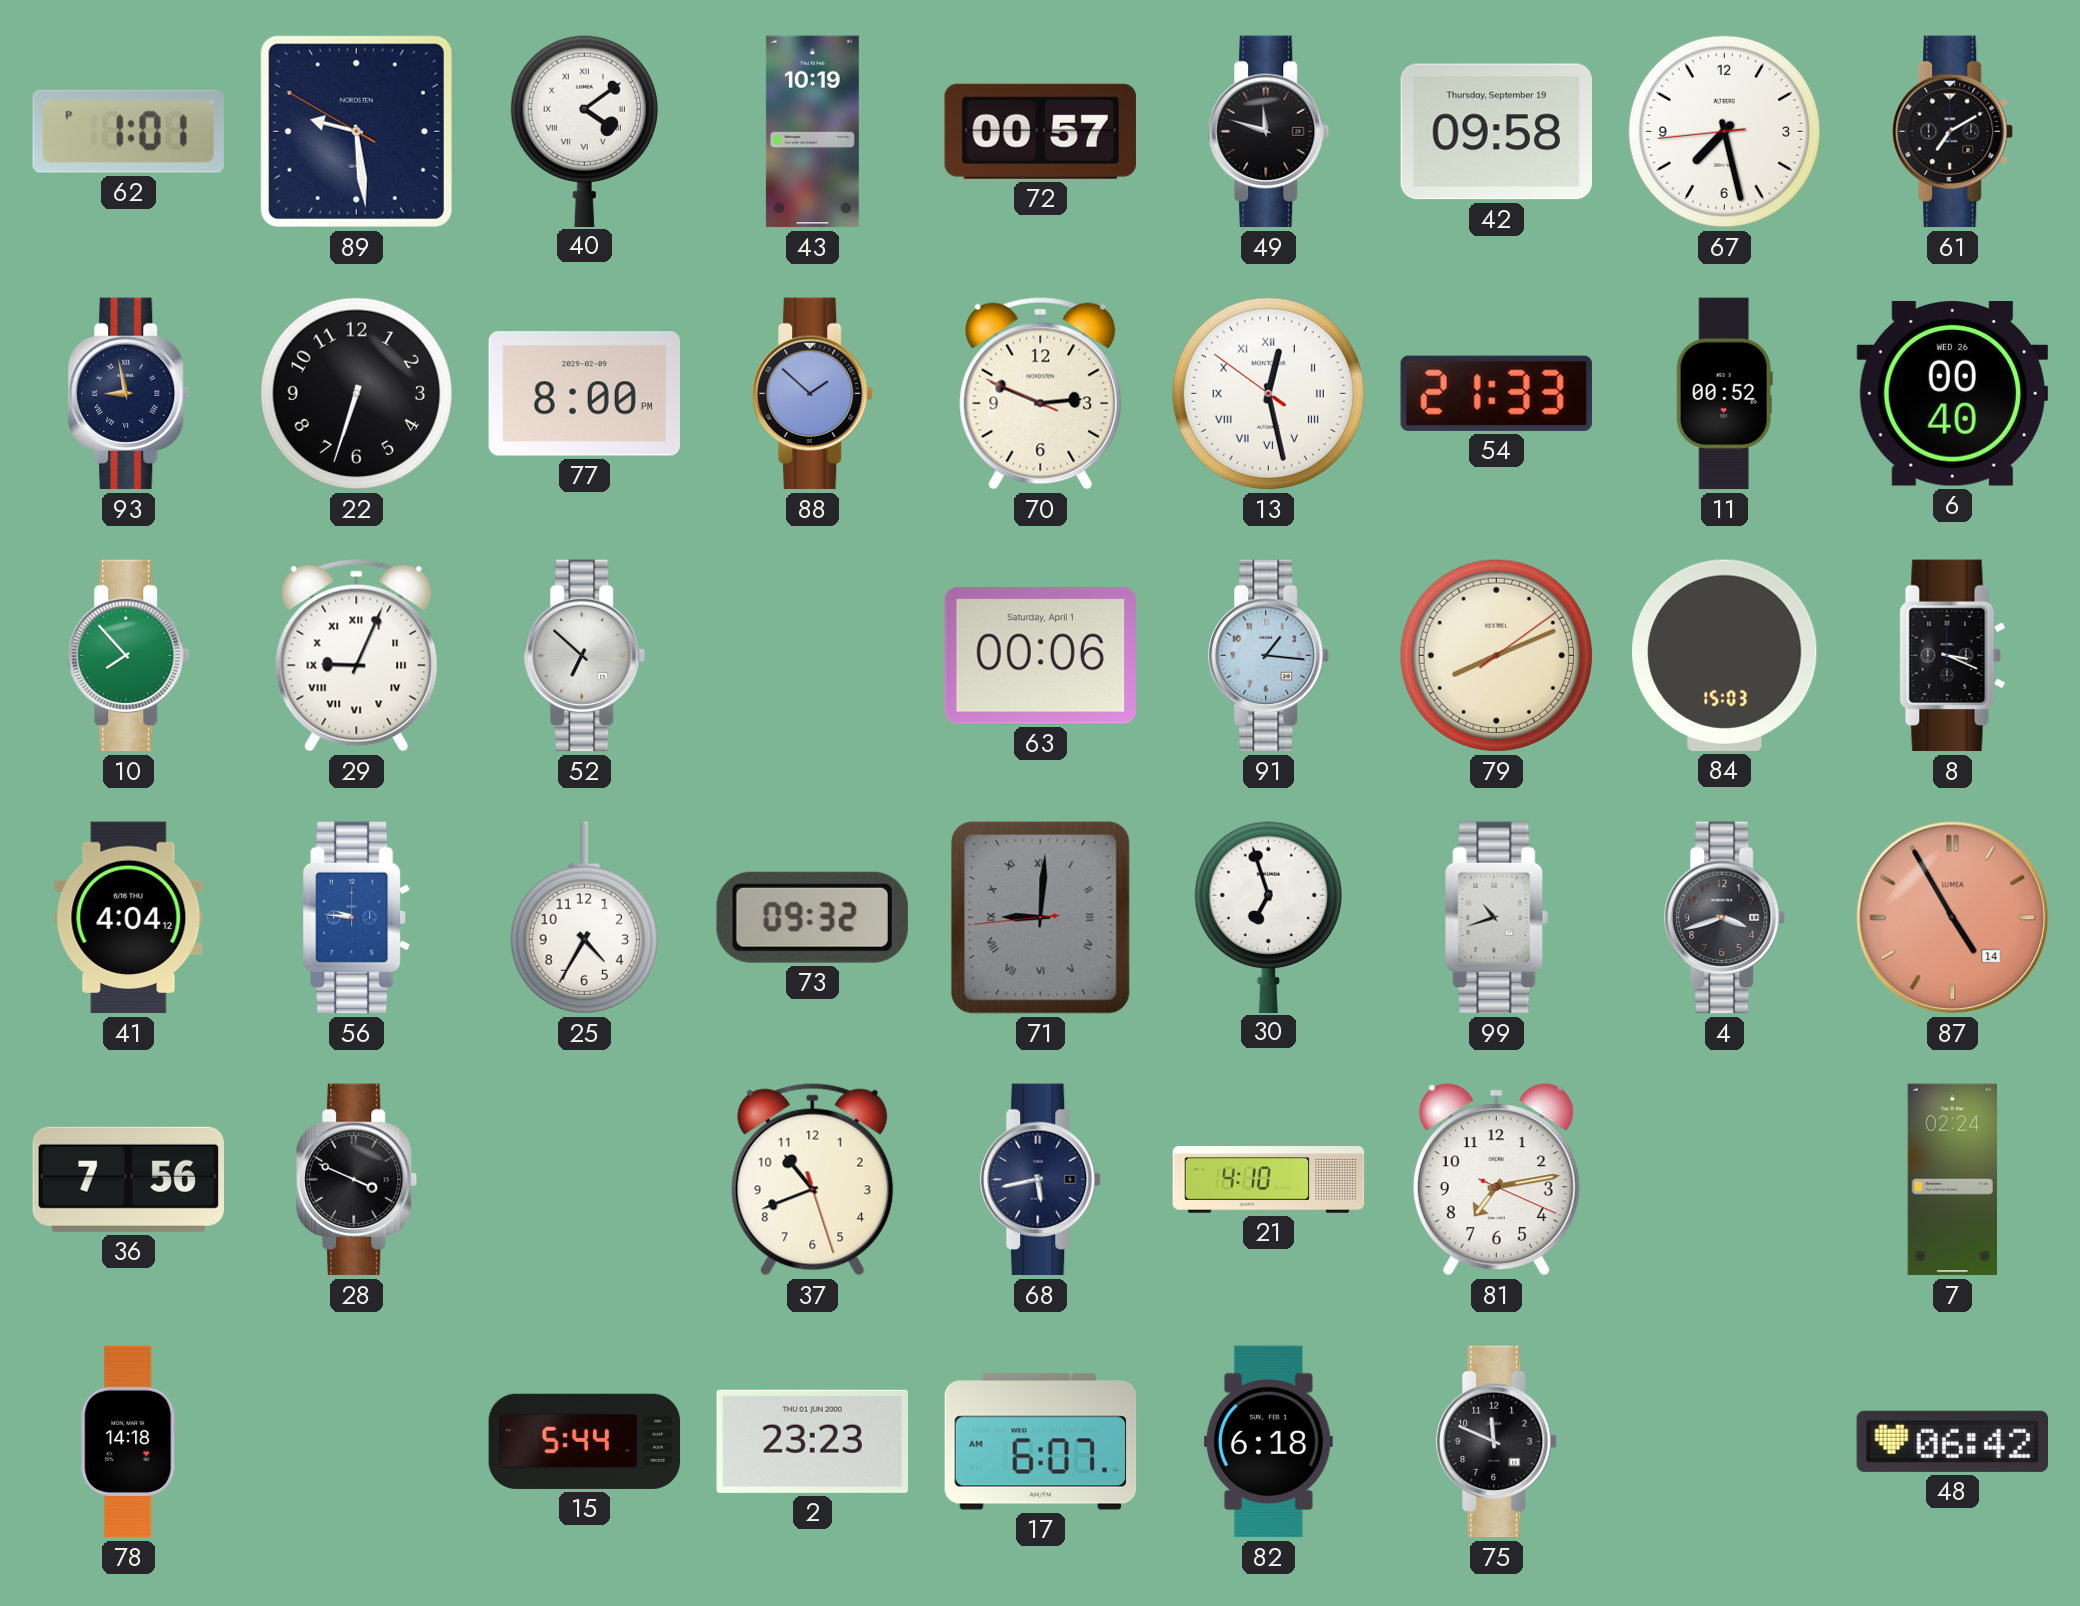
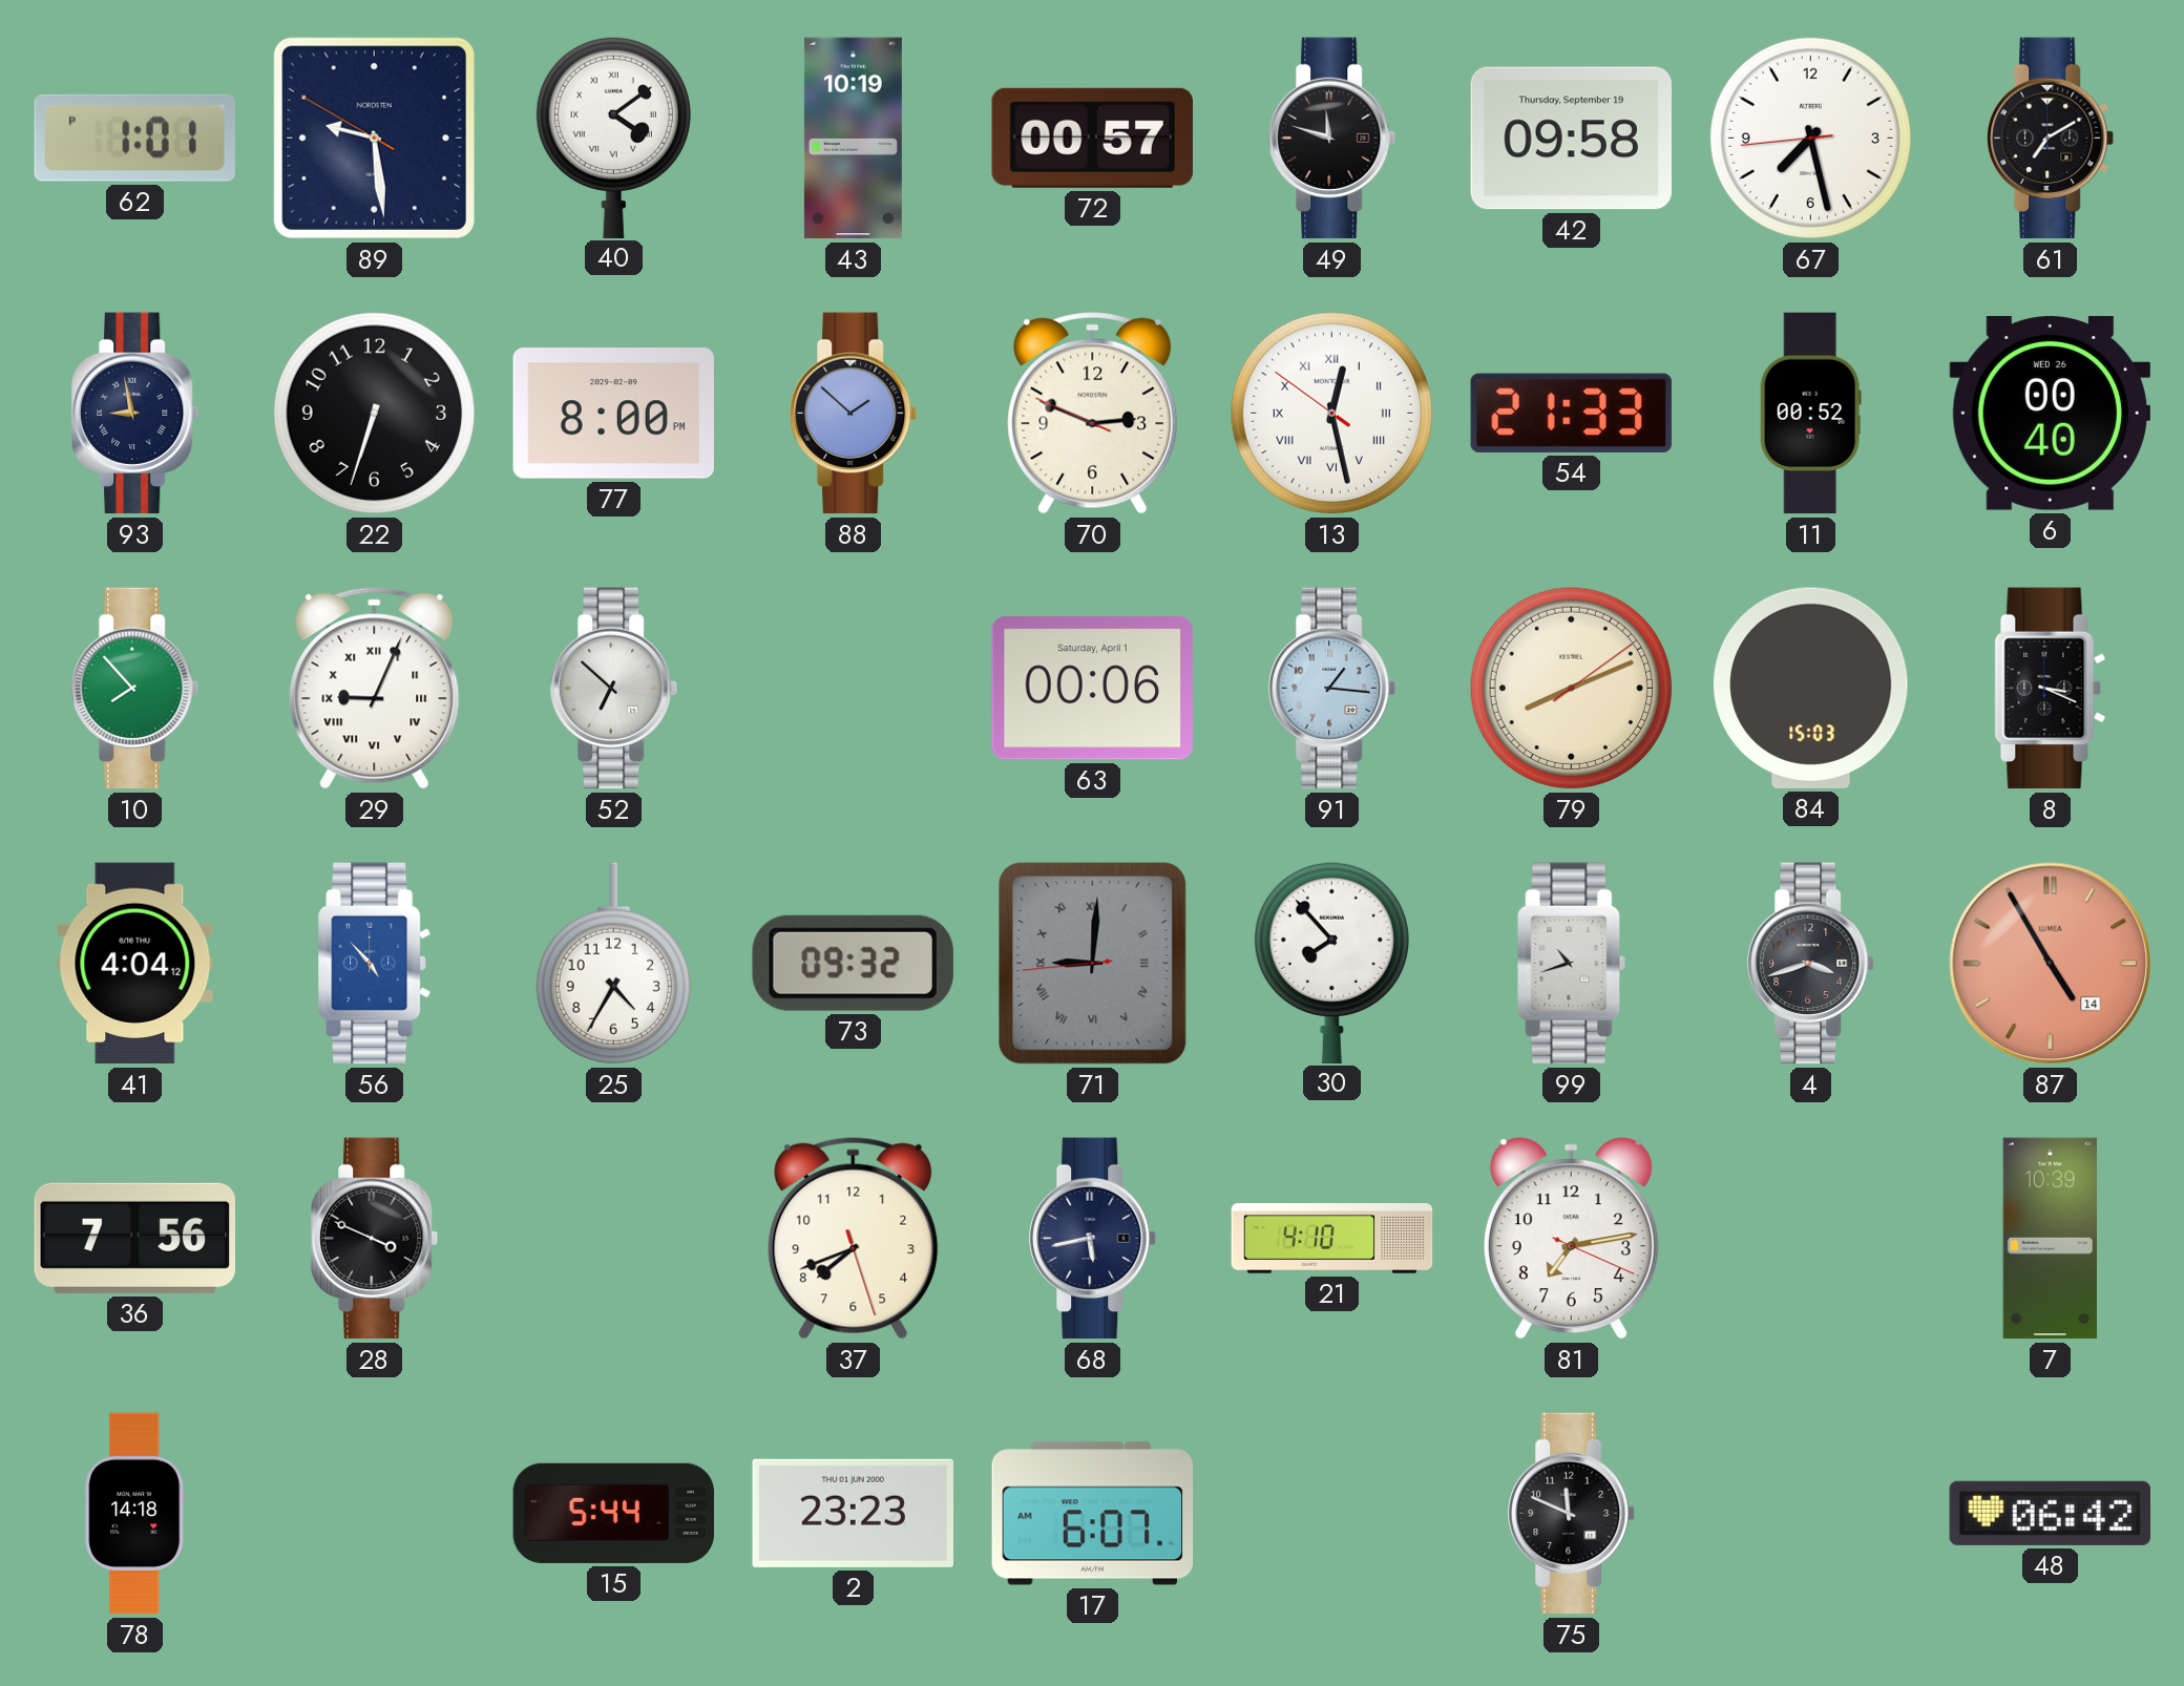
56: 9:46 -> 4:53 (375, 964)
30: 6:57 -> 7:53 (1331, 962)
37: 10:41 -> 7:41 (854, 1238)
7: 02:24 -> 10:39 (2050, 1239)
82: 6:18 -> none (1268, 1442)
